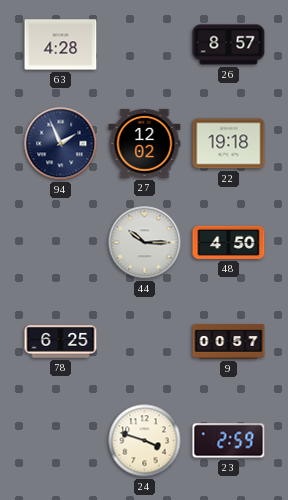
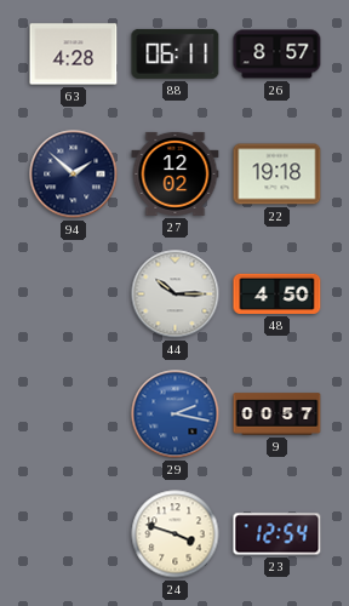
88: none -> 06:11 (176, 53)
94: 1:56 -> 1:52 (74, 175)
78: 6:25 -> none (61, 342)
29: none -> 2:17 (176, 415)
23: 2:59 -> 12:54 (278, 534)
